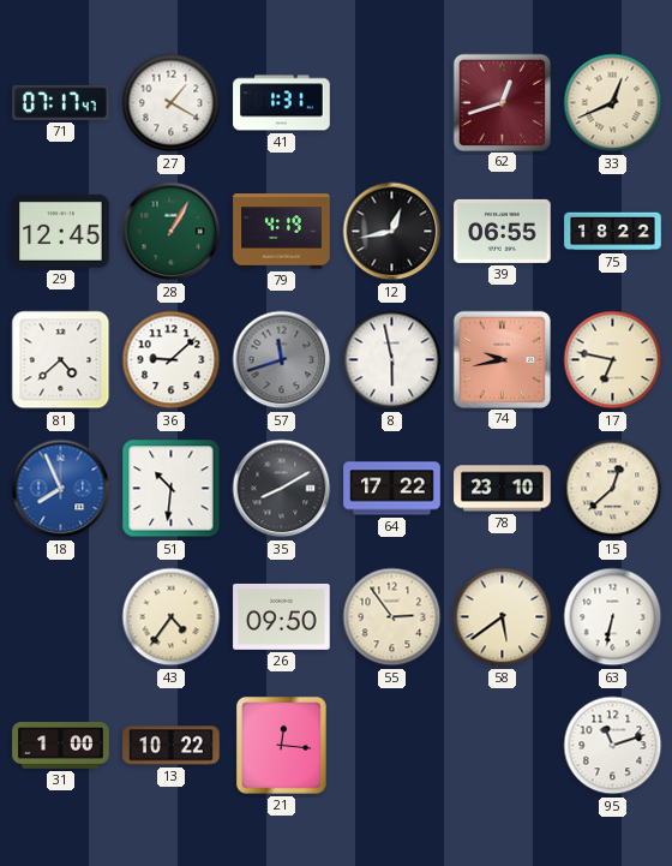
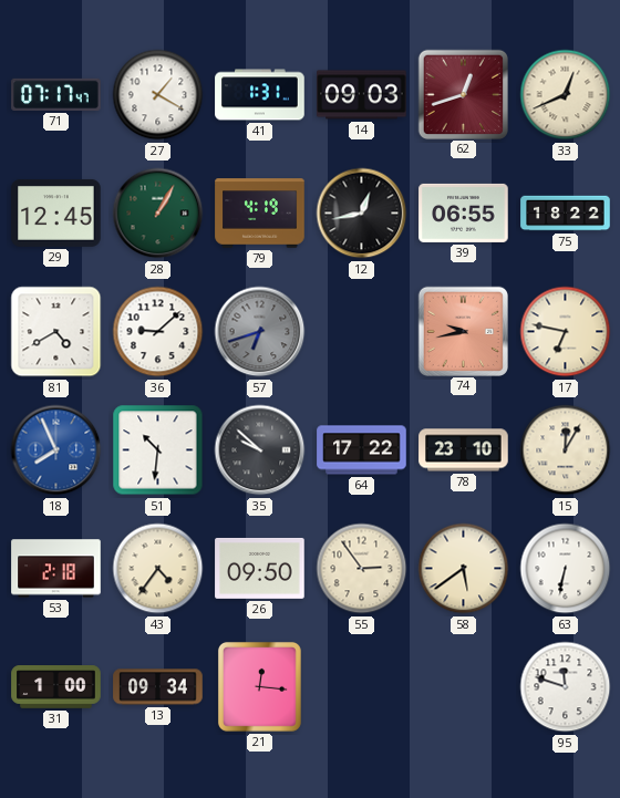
14: none -> 09:03 (362, 95)
81: 4:38 -> 4:40 (56, 332)
57: 11:42 -> 6:42 (260, 332)
8: 5:58 -> none (392, 360)
35: 8:10 -> 9:52 (260, 450)
15: 12:38 -> 12:05 (566, 450)
53: none -> 2:18 (56, 569)
13: 10:22 -> 09:34 (158, 687)
95: 11:12 -> 11:48 (566, 687)
